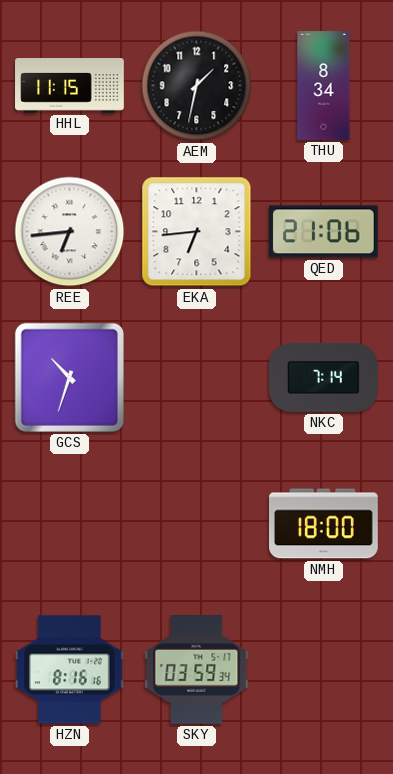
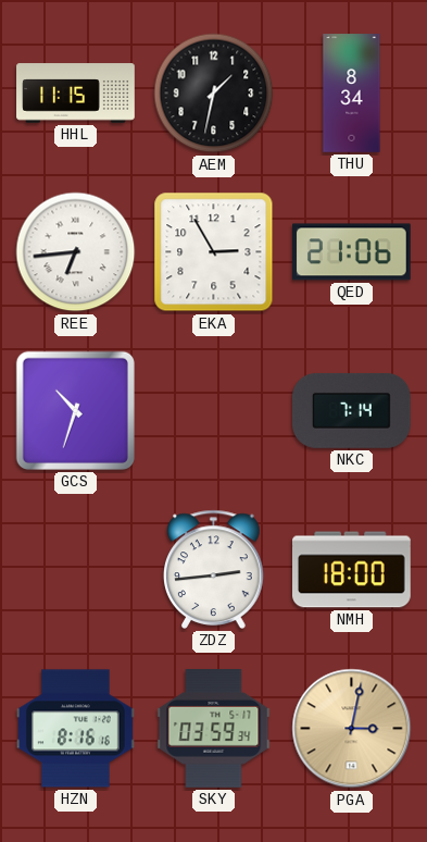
EKA: 6:44 -> 2:55 (214, 252)
ZDZ: none -> 2:44 (214, 569)
PGA: none -> 3:02 (352, 729)
